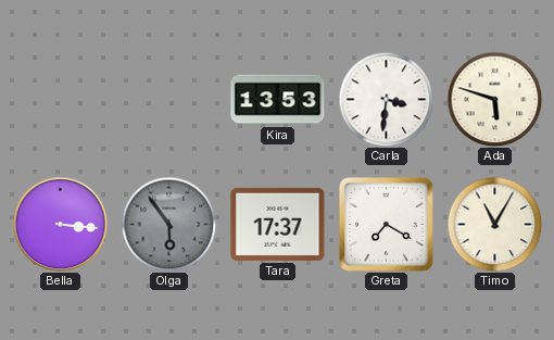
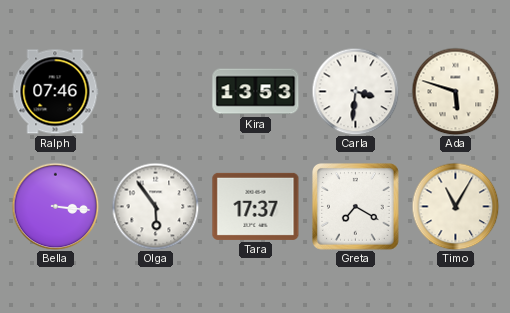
Ralph: none -> 07:46 (55, 92)
Olga dial: grey -> white (155, 206)
